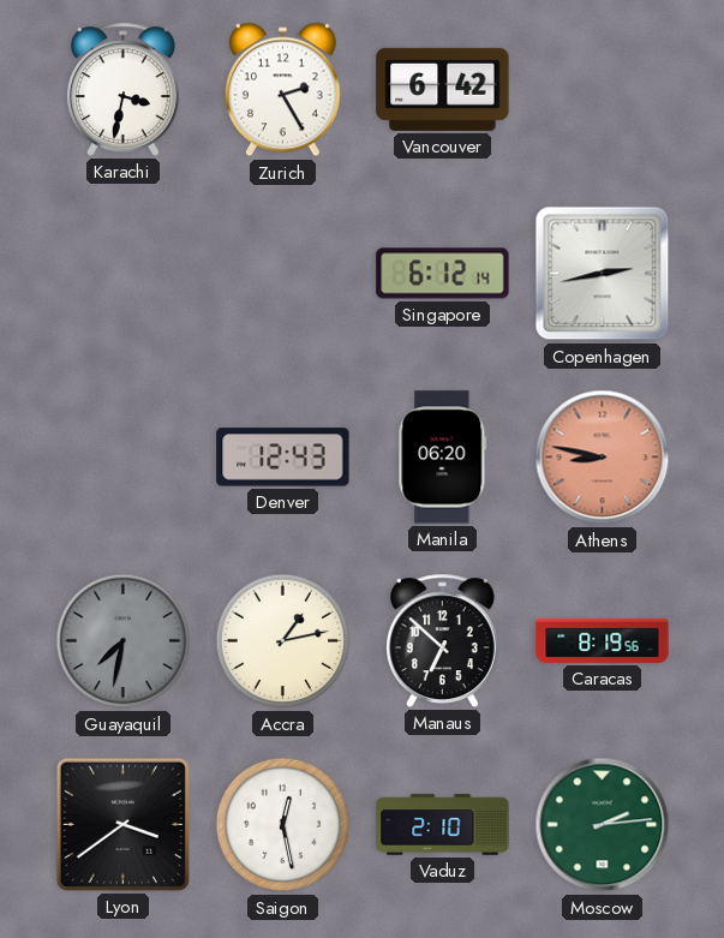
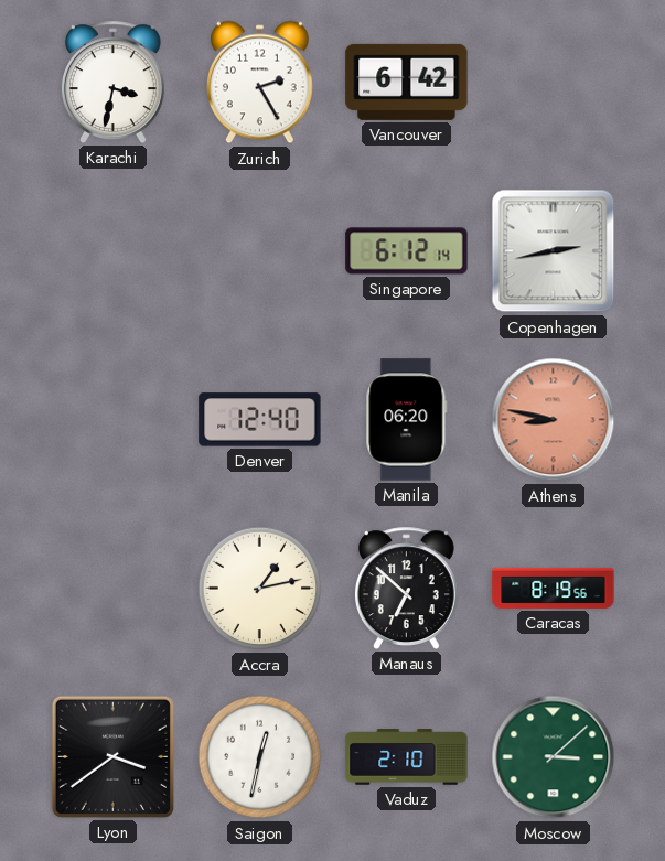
Denver: 12:43 -> 12:40 (260, 420)
Guayaquil: 7:32 -> none (124, 641)
Saigon: 12:28 -> 12:32 (260, 757)
Moscow: 2:14 -> 3:08 (554, 757)
